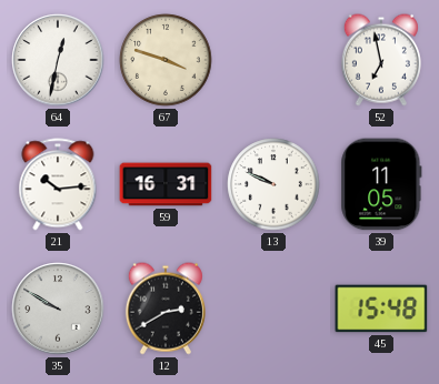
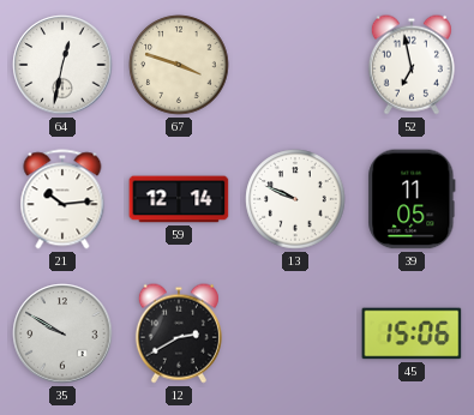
59: 16:31 -> 12:14 (179, 199)
45: 15:48 -> 15:06 (412, 333)
